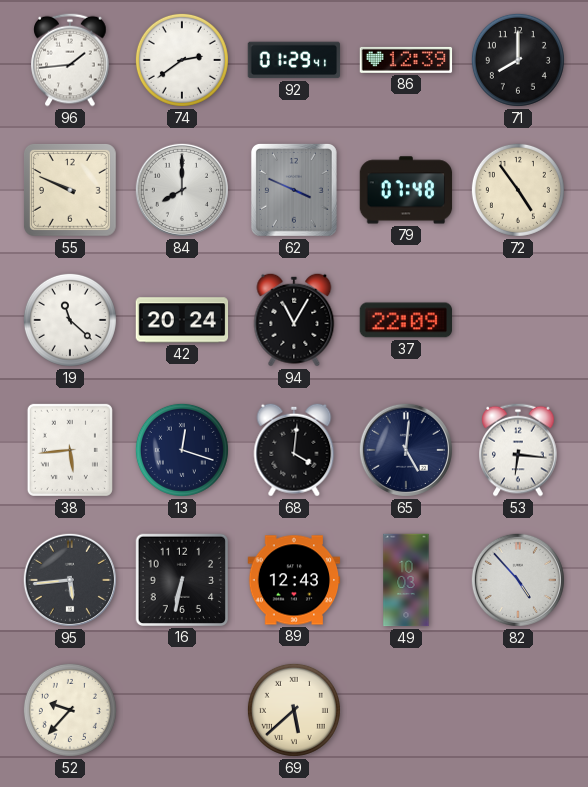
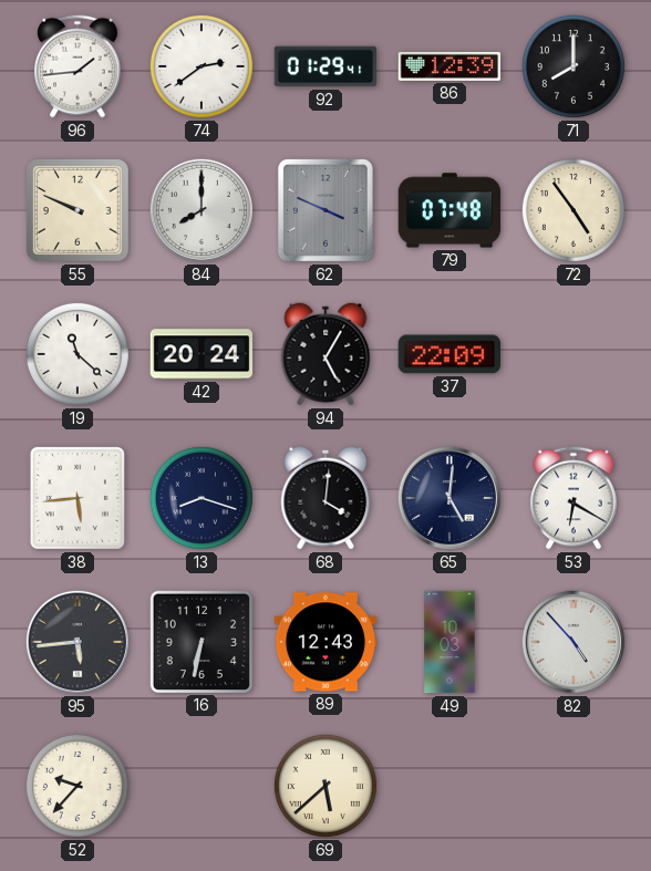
94: 11:05 -> 5:05 (325, 354)
13: 12:18 -> 8:18 (201, 498)
53: 6:16 -> 6:20 (573, 498)
